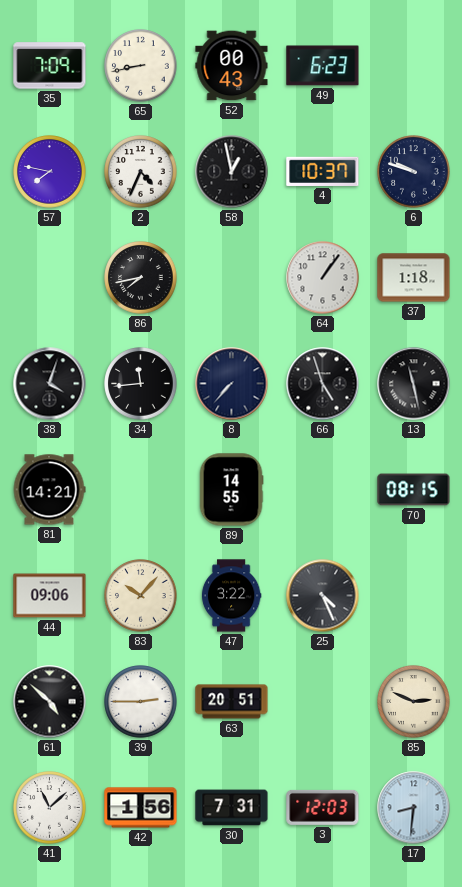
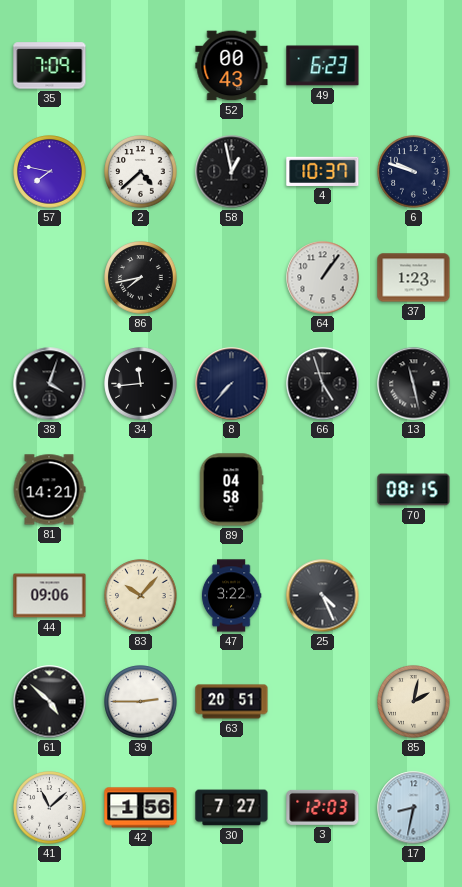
65: 8:43 -> none (141, 66)
2: 4:34 -> 4:38 (141, 172)
37: 1:18 -> 1:23 (414, 278)
89: 14:55 -> 04:58 (231, 490)
85: 2:49 -> 2:02 (414, 702)
30: 7:31 -> 7:27 (232, 808)
17: 8:31 -> 8:32 (414, 808)
